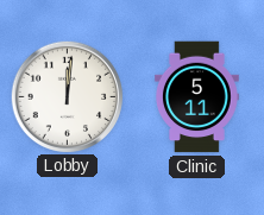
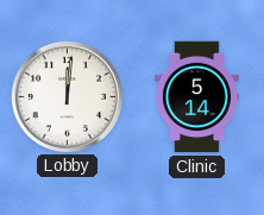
Clinic: 5:11 -> 5:14 (197, 97)
